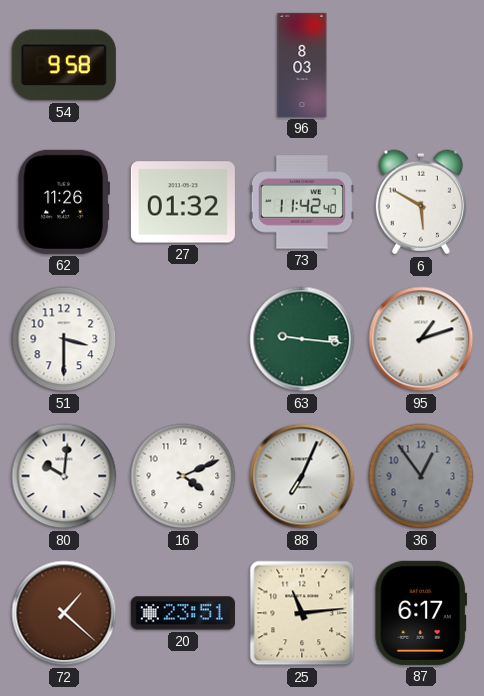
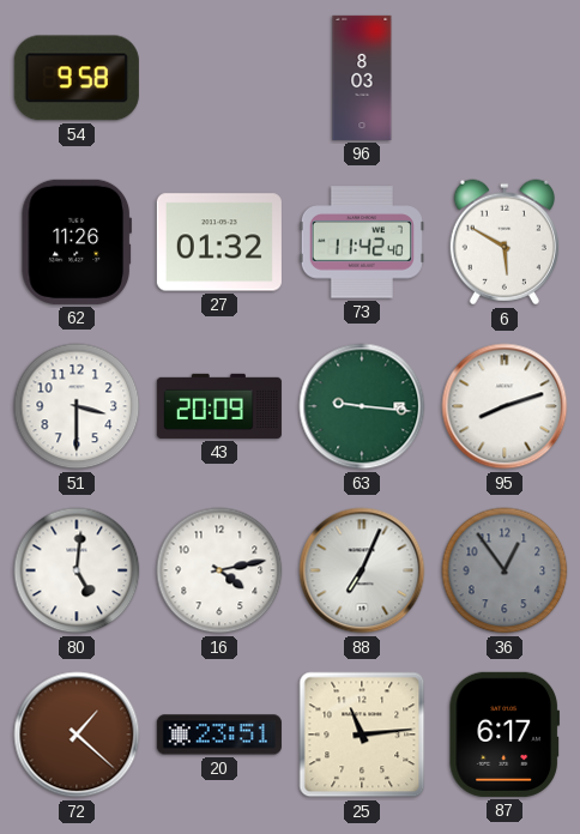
43: none -> 20:09 (219, 406)
95: 1:12 -> 8:12 (505, 406)
80: 10:01 -> 5:01 (77, 570)
16: 4:11 -> 4:13 (219, 570)
